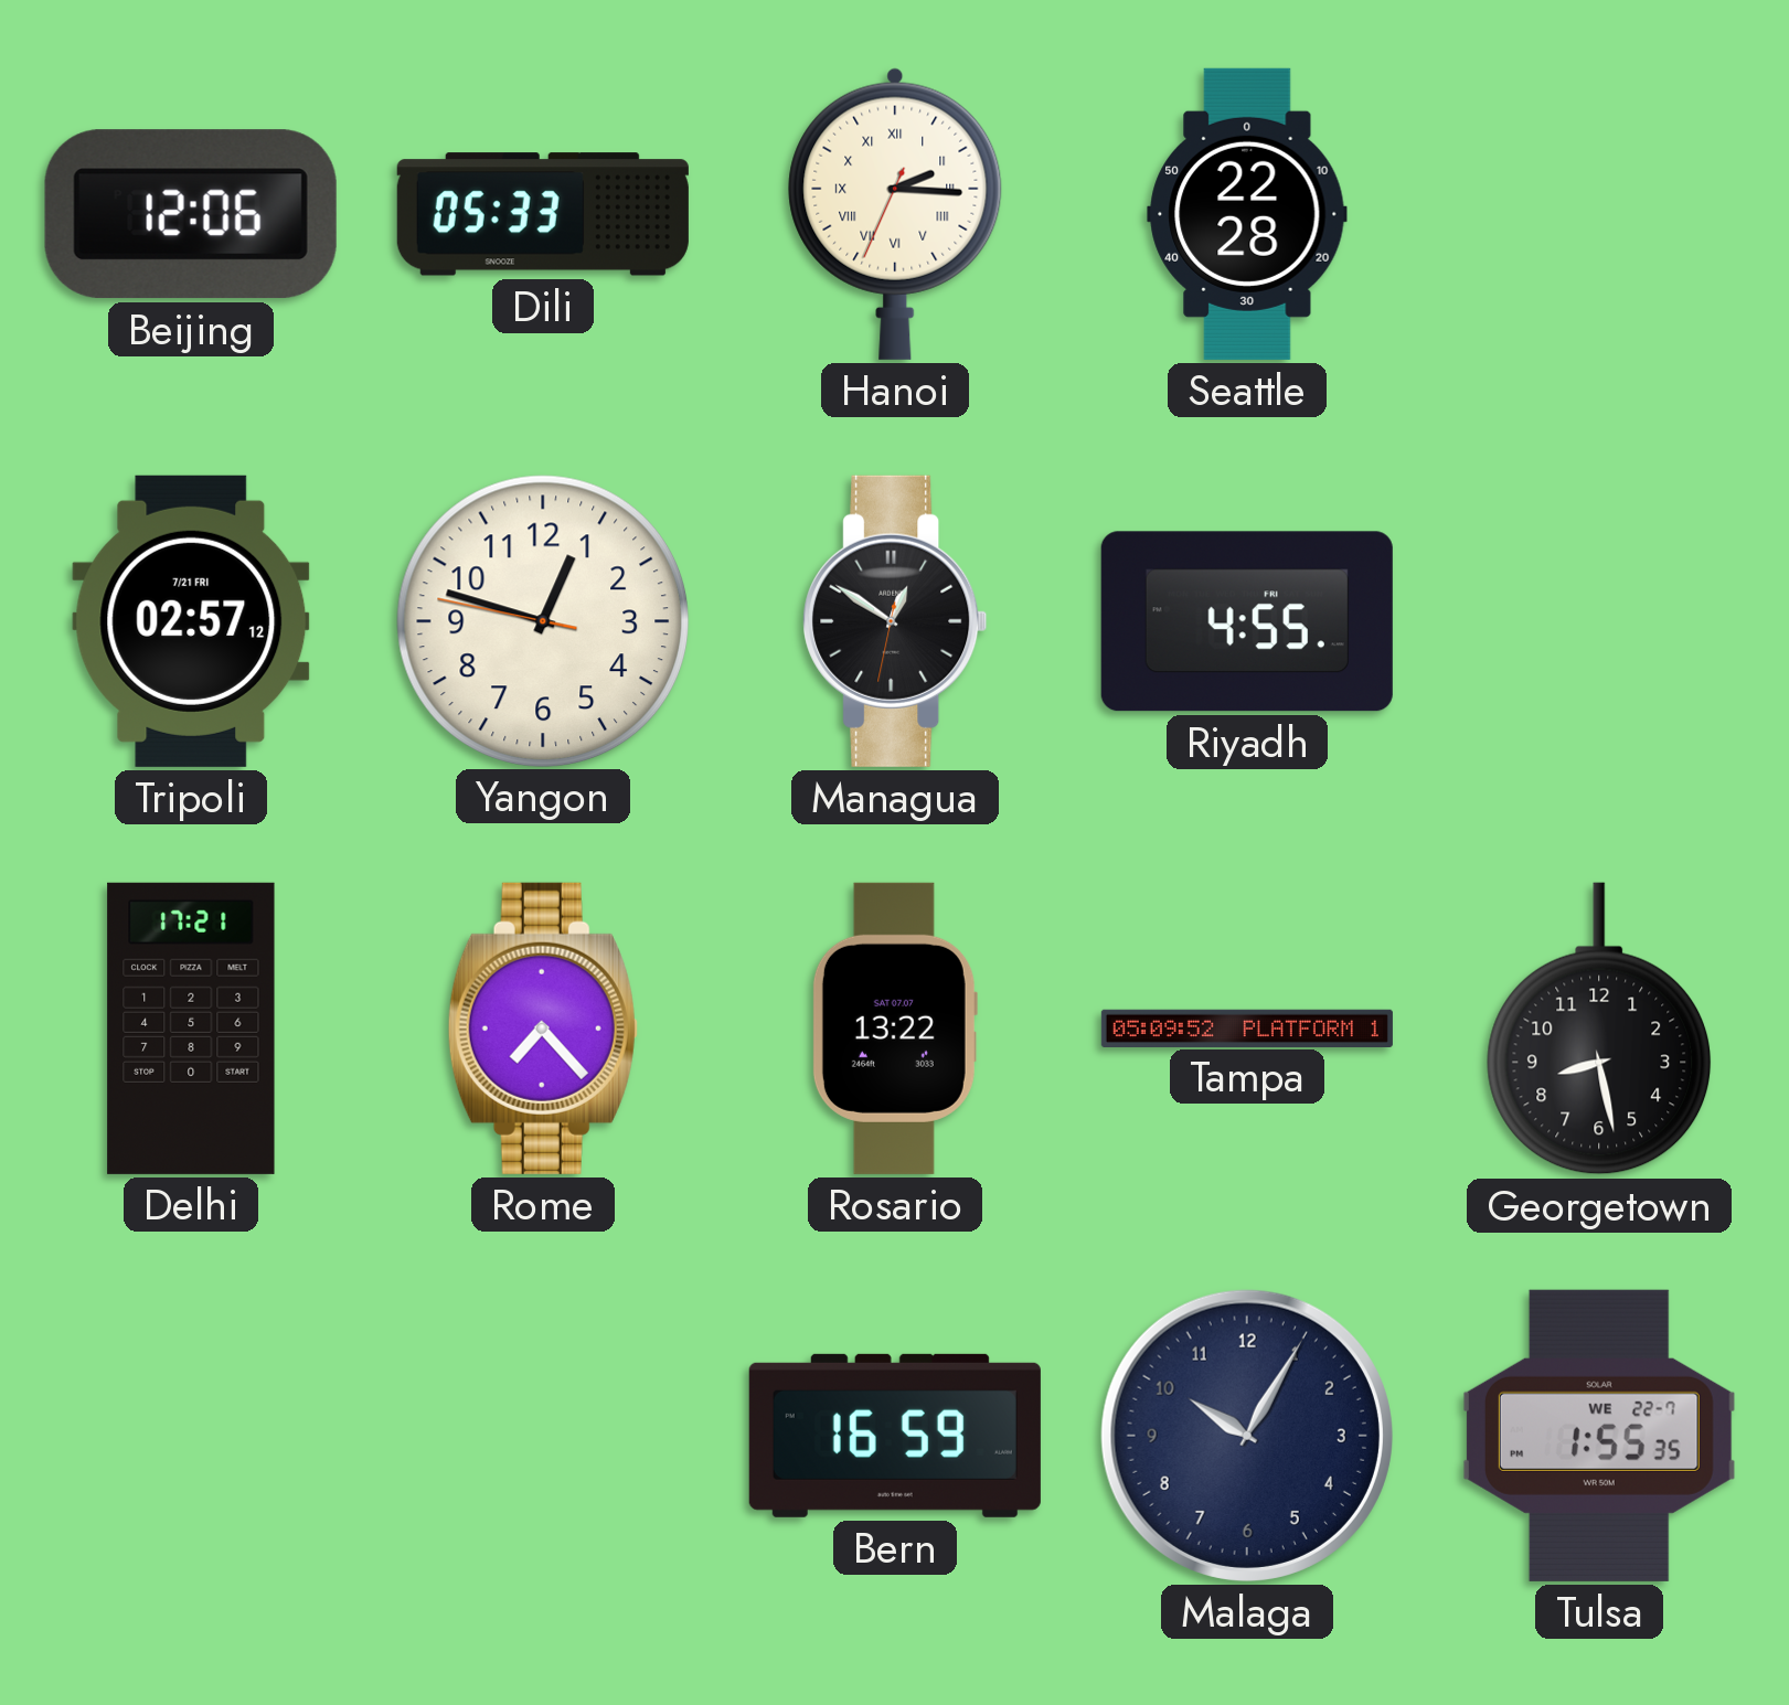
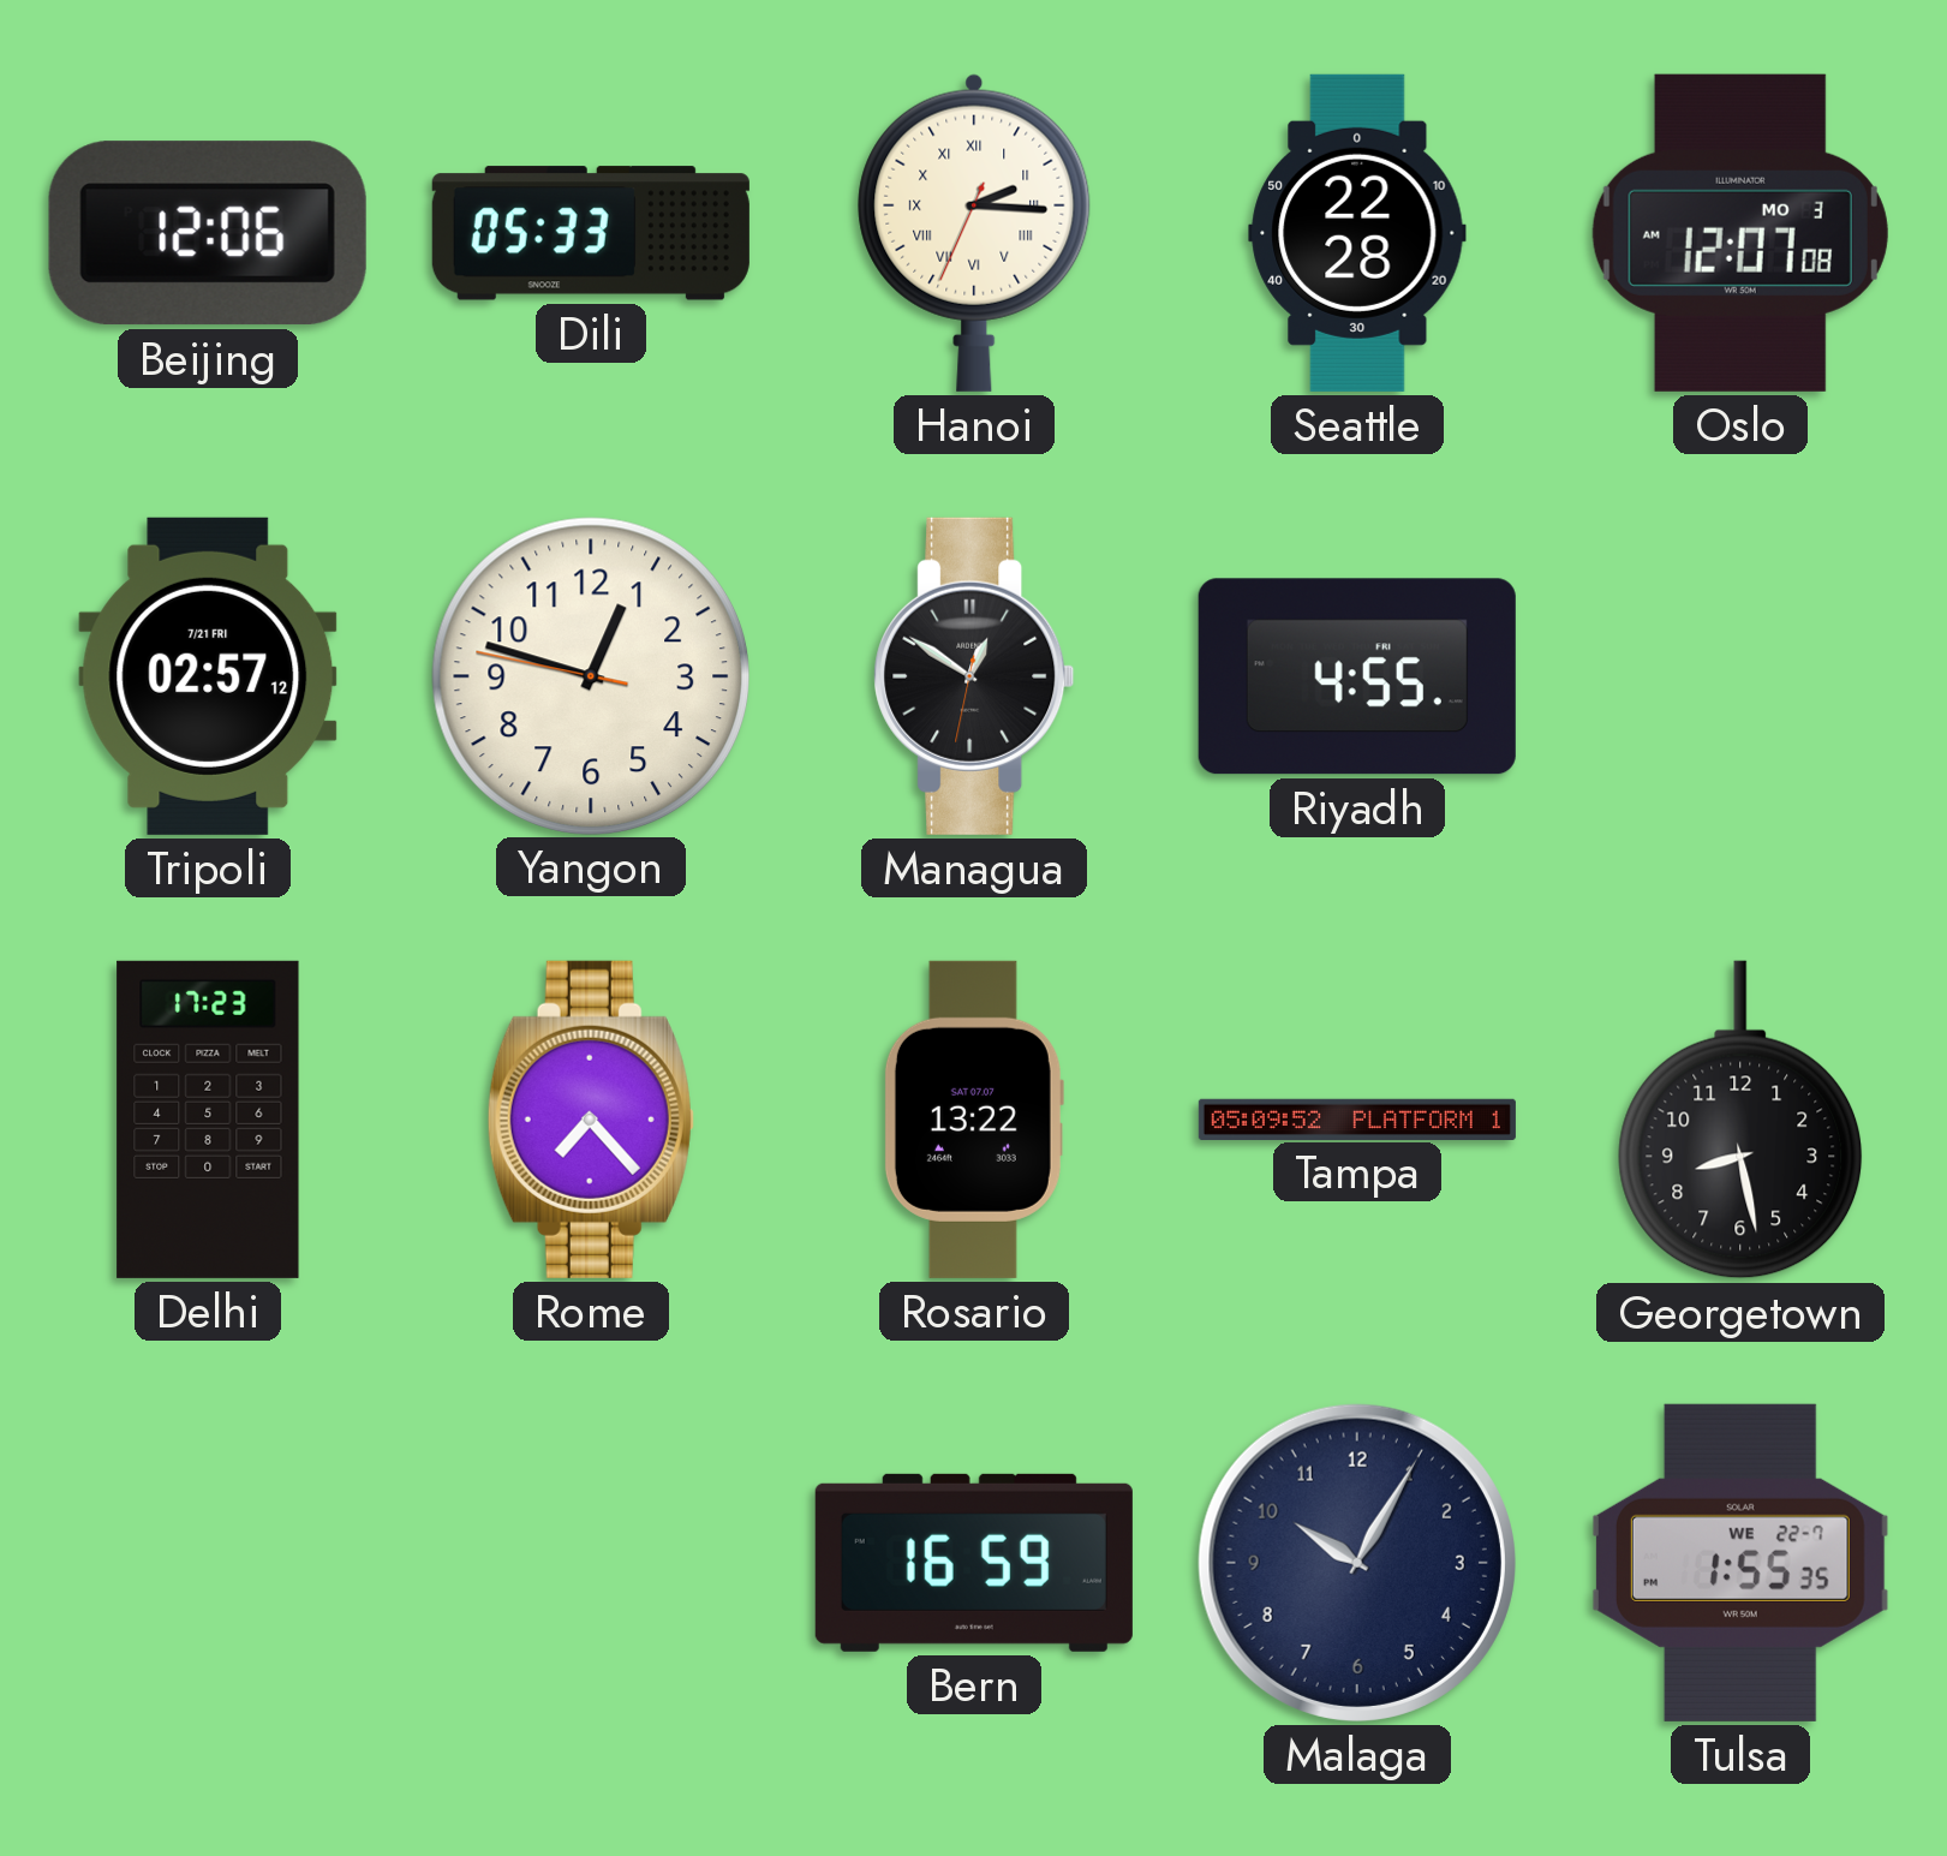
Oslo: none -> 12:07 (1740, 233)
Delhi: 17:21 -> 17:23 (208, 1120)
